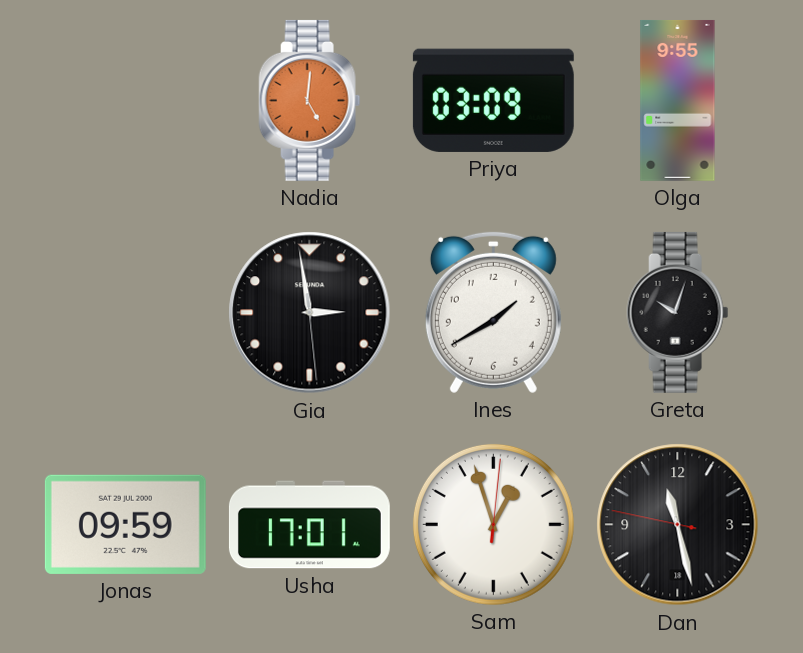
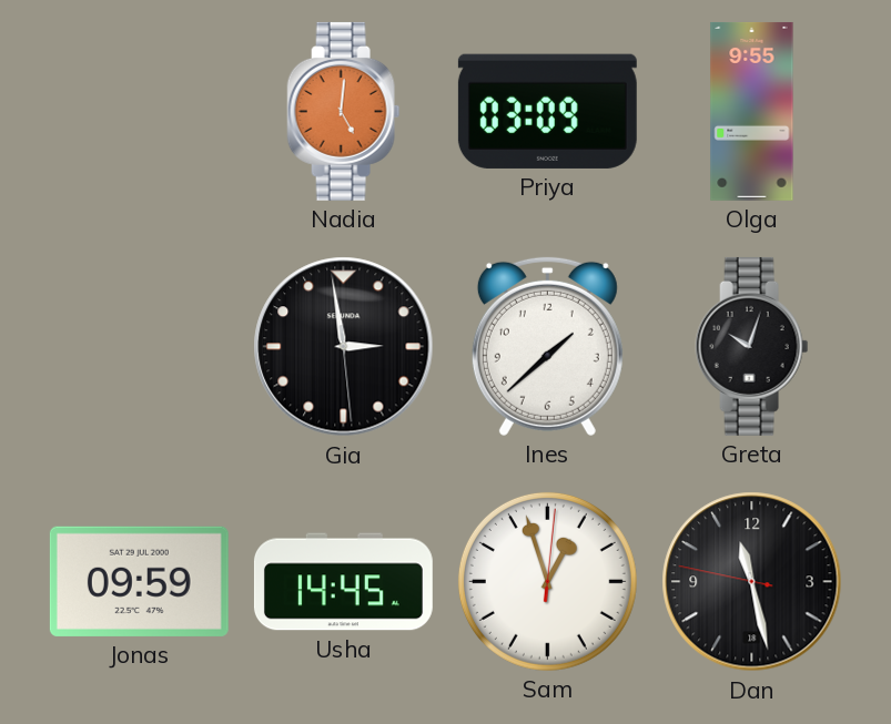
Ines: 1:40 -> 1:38 (547, 346)
Usha: 17:01 -> 14:45 (343, 582)
